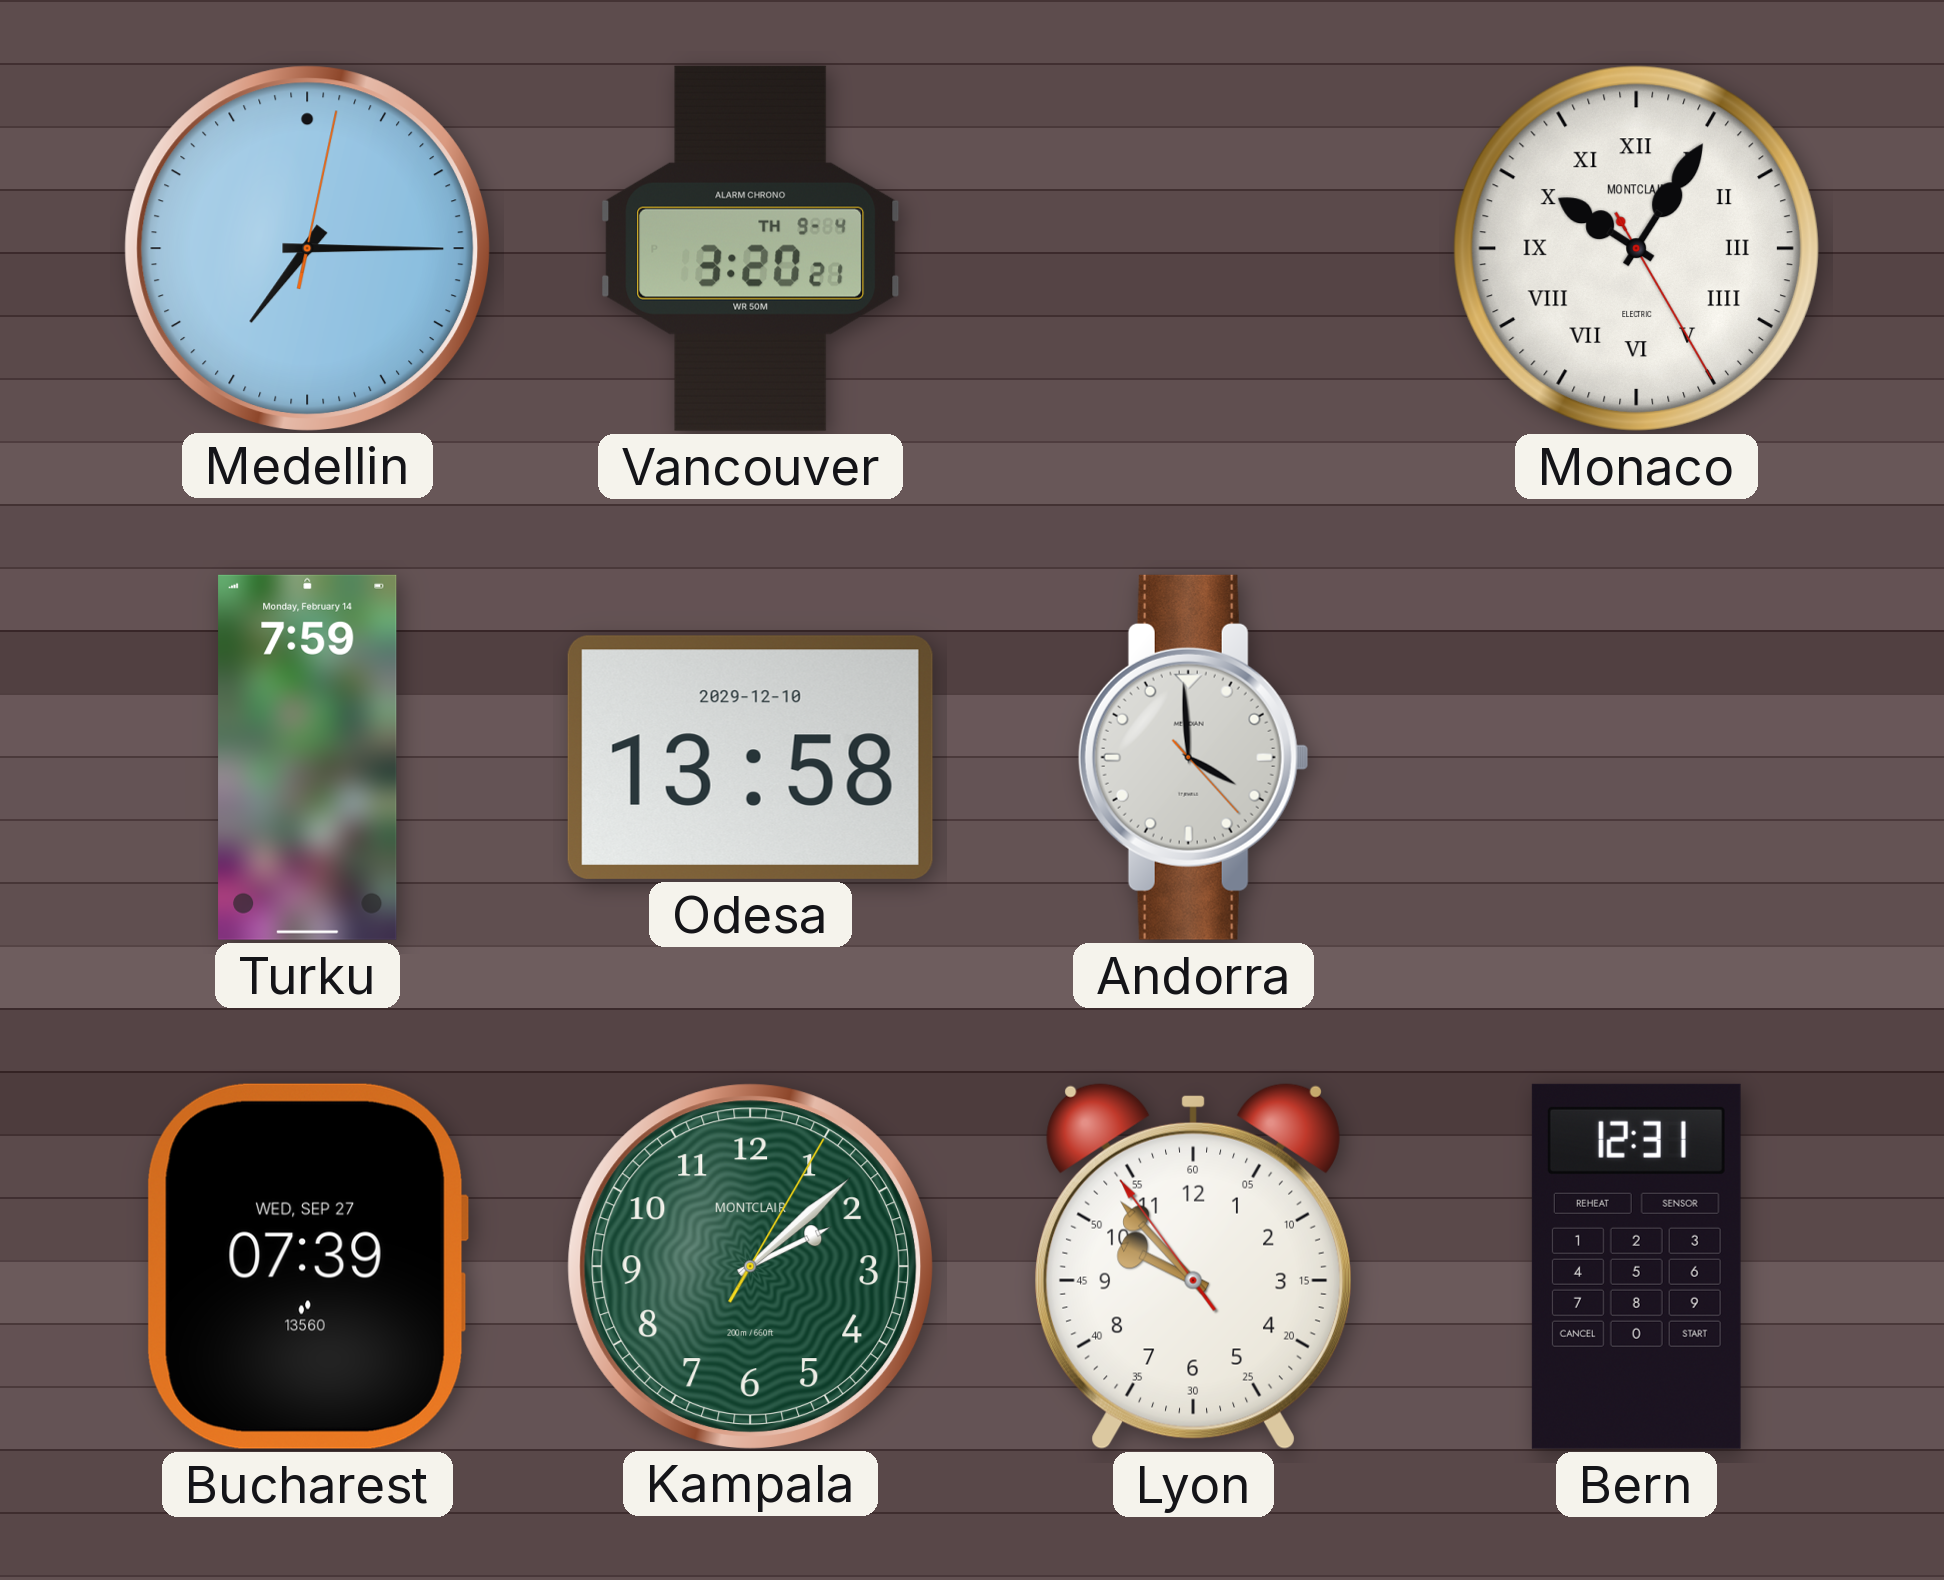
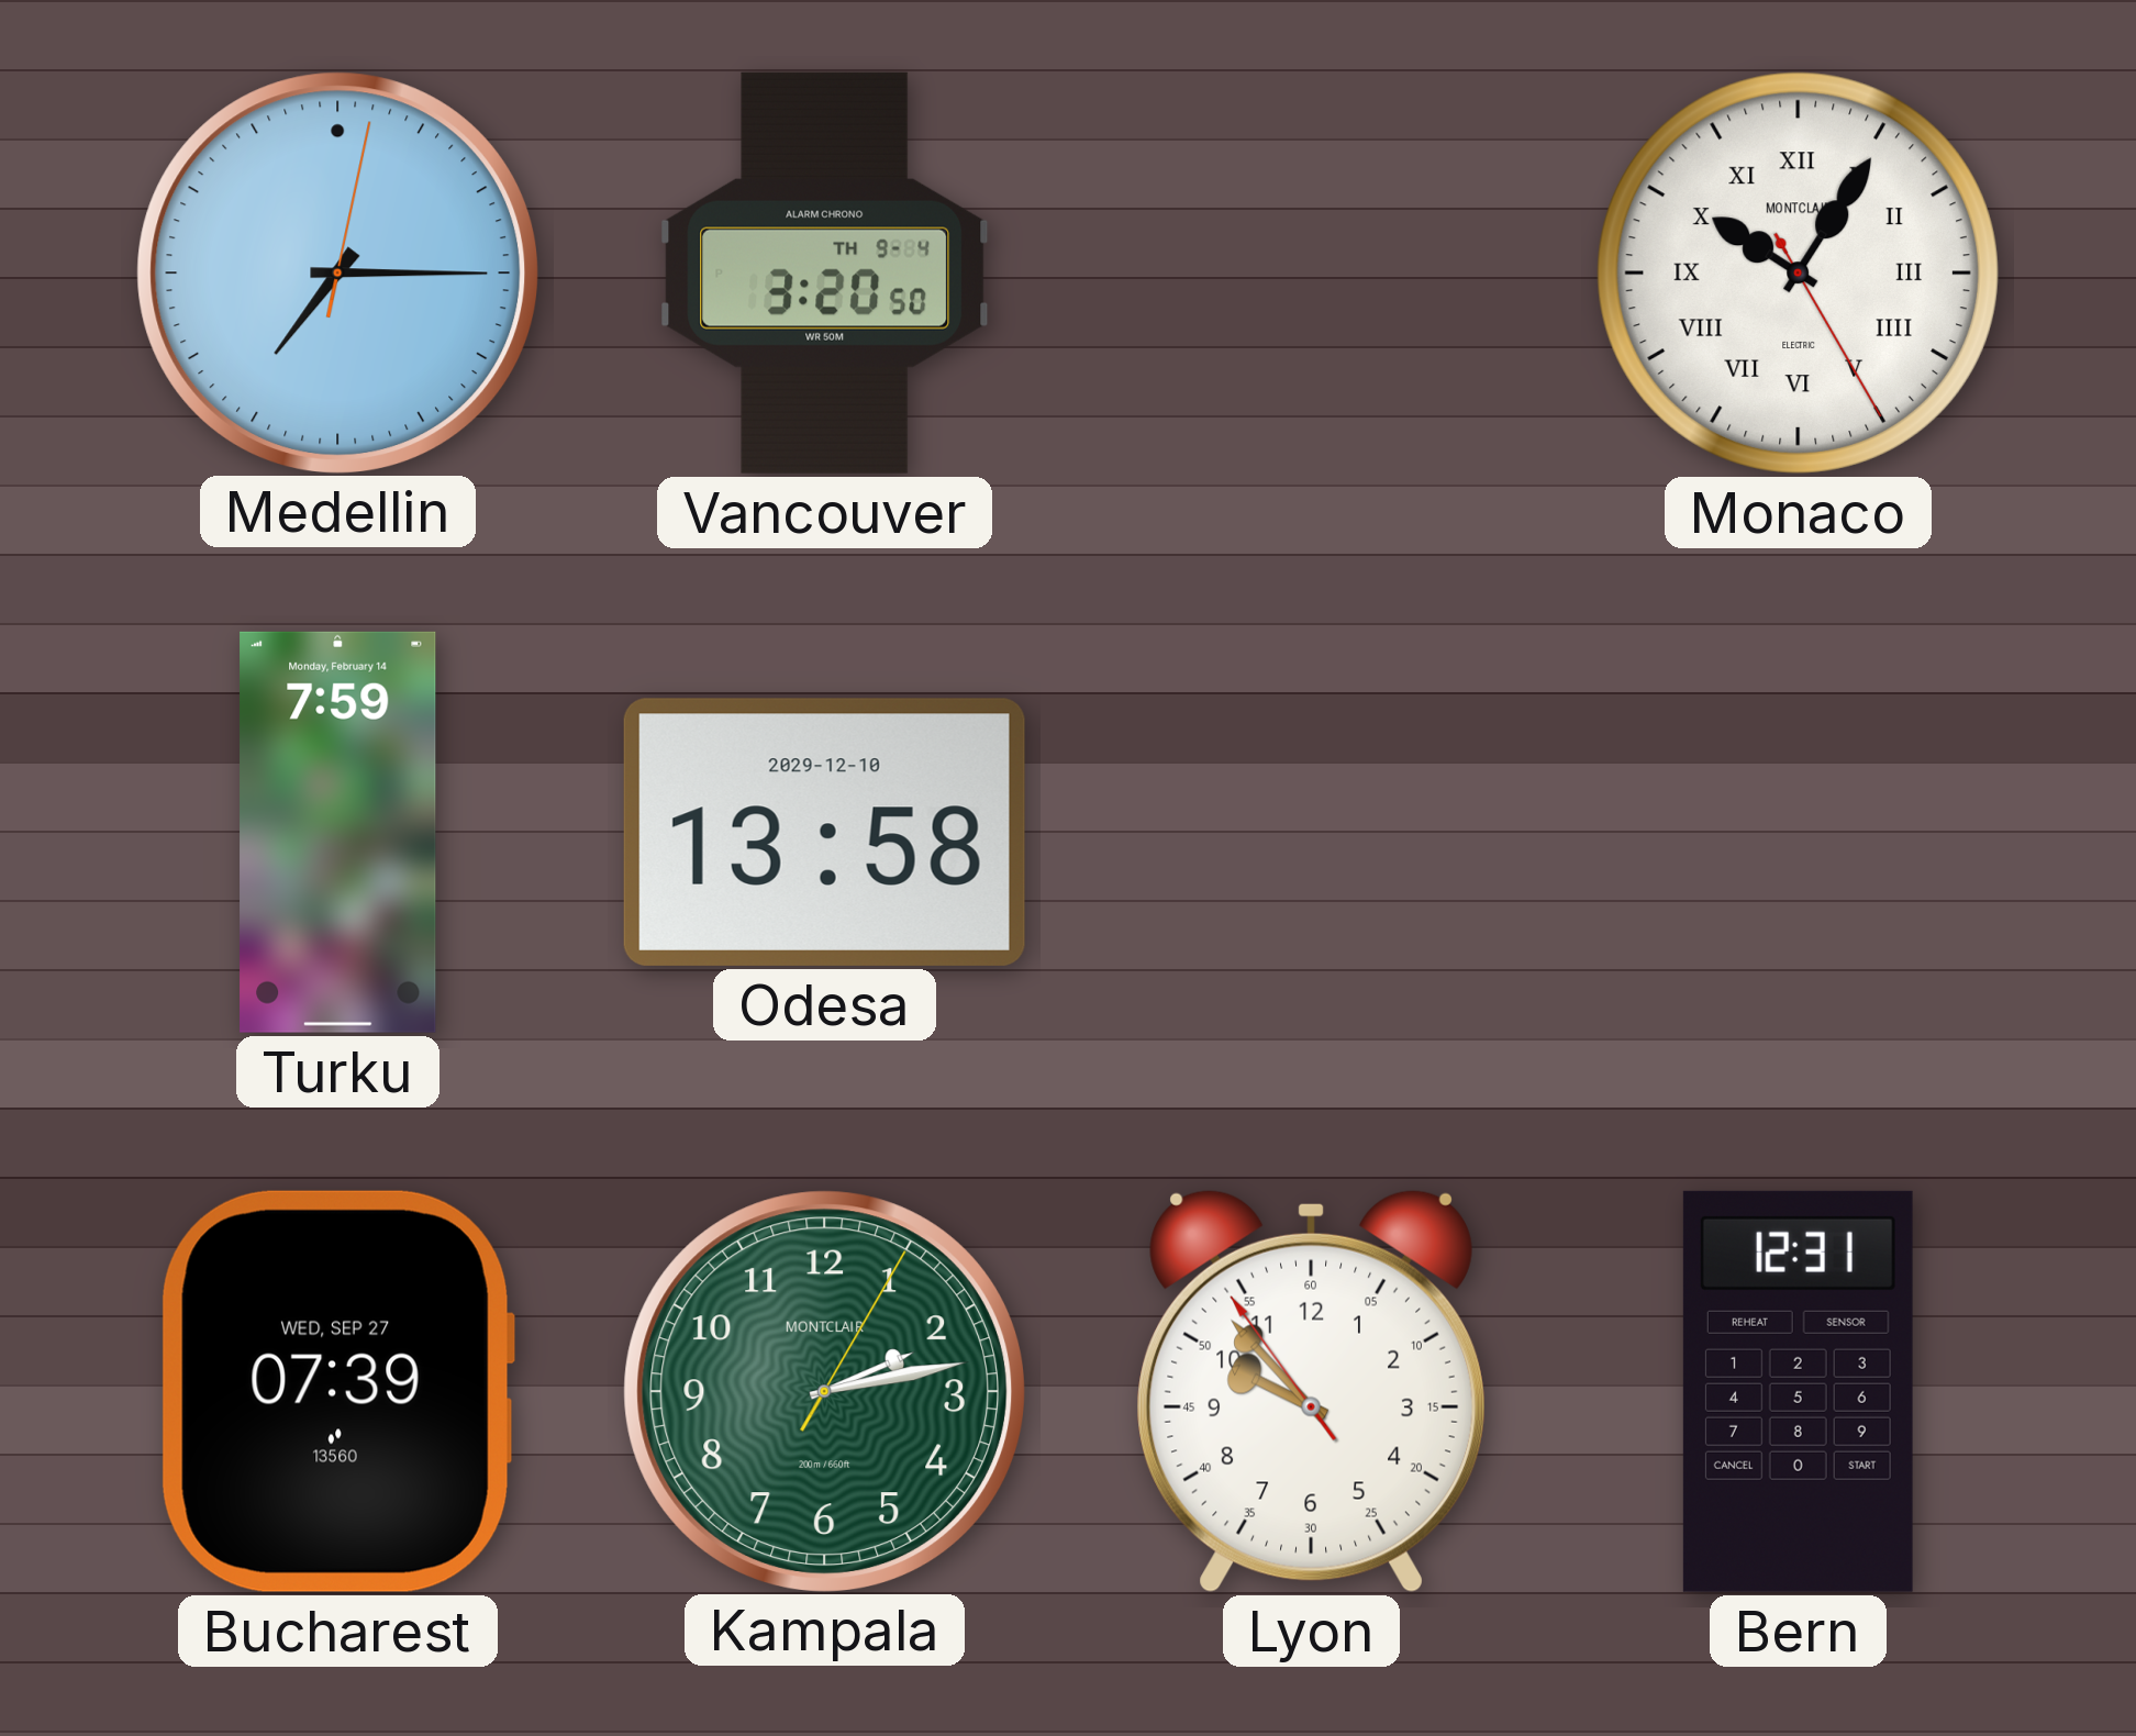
Vancouver: 3:20:21 -> 3:20:50 (825, 272)
Andorra: 3:59 -> none (1193, 757)
Kampala: 2:08 -> 2:13 (824, 1391)
